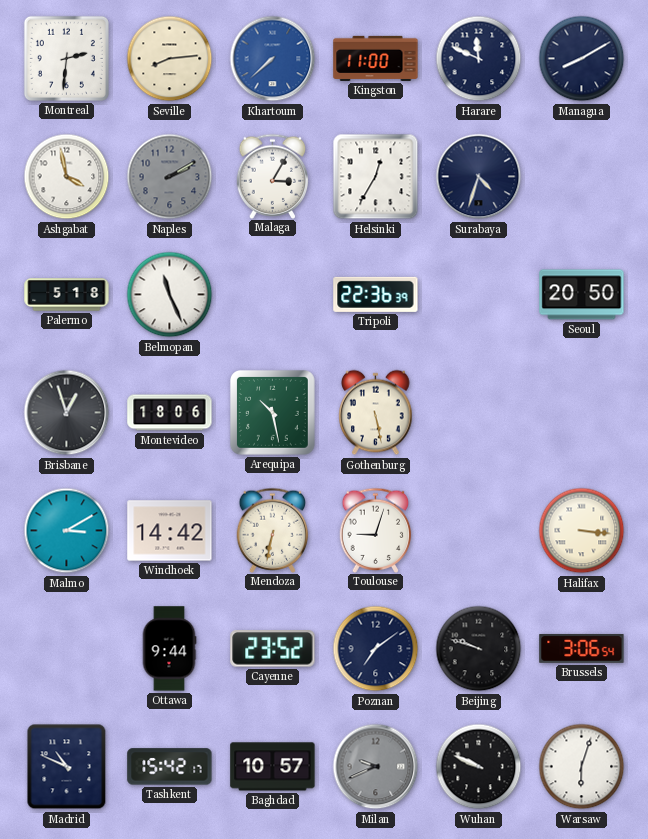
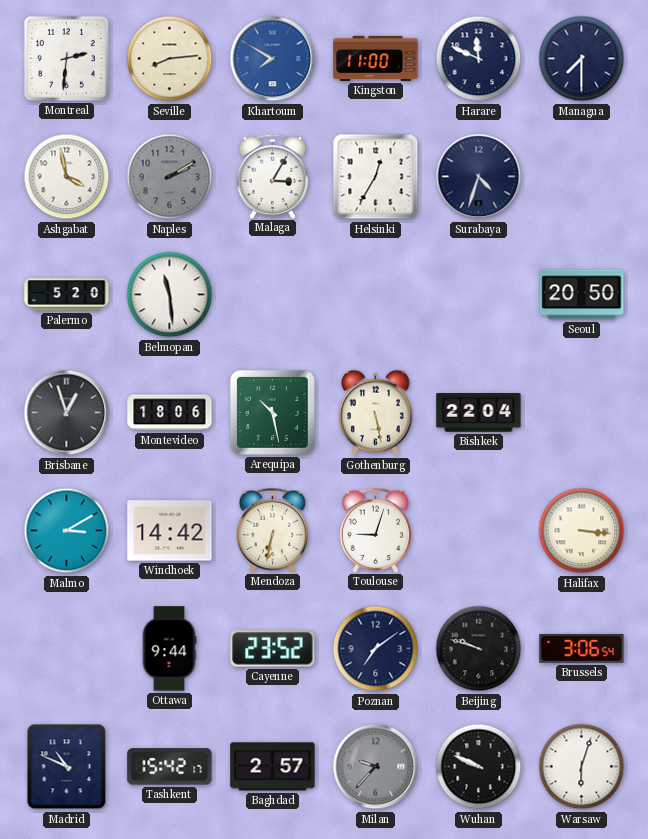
Khartoum: 7:38 -> 7:50 (273, 59)
Managua: 8:10 -> 7:30 (582, 59)
Palermo: 5:18 -> 5:20 (67, 295)
Belmopan: 11:26 -> 11:29 (170, 295)
Tripoli: 22:36 -> none (376, 294)
Bishkek: none -> 22:04 (479, 413)
Baghdad: 10:57 -> 2:57 (273, 767)
Milan: 9:41 -> 9:37 (376, 767)
